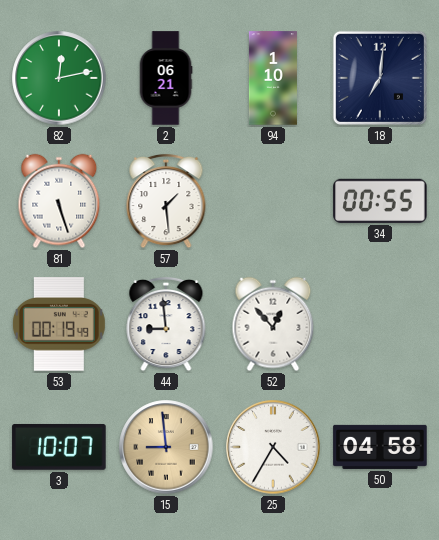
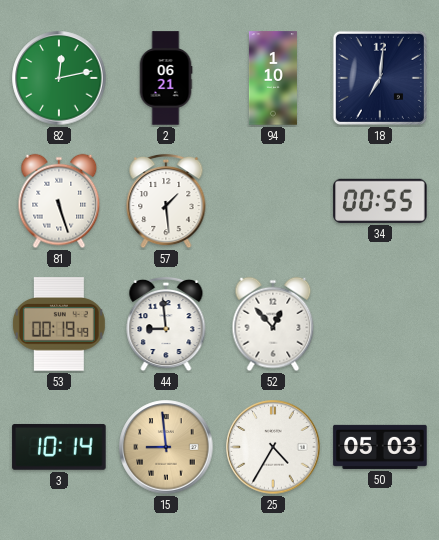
3: 10:07 -> 10:14 (59, 447)
50: 04:58 -> 05:03 (380, 447)
